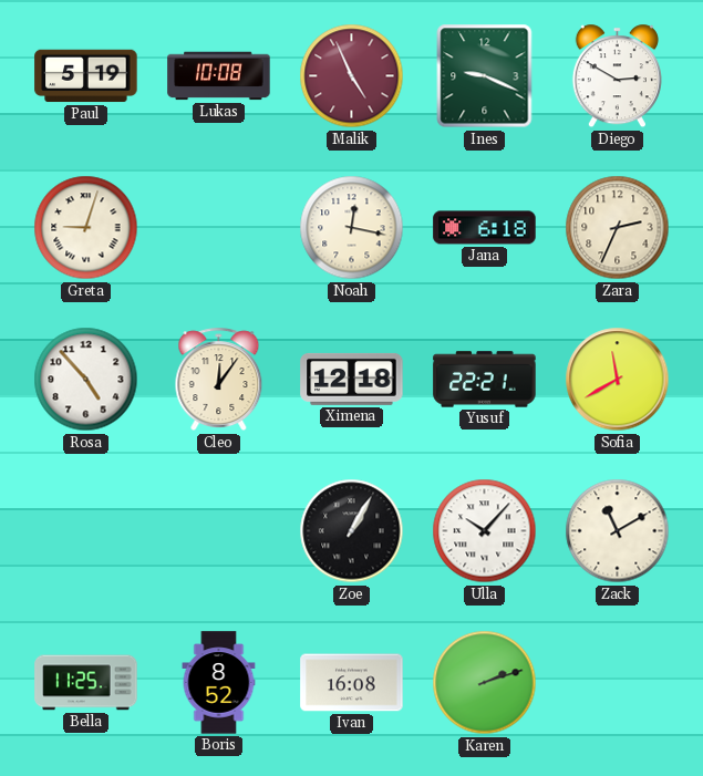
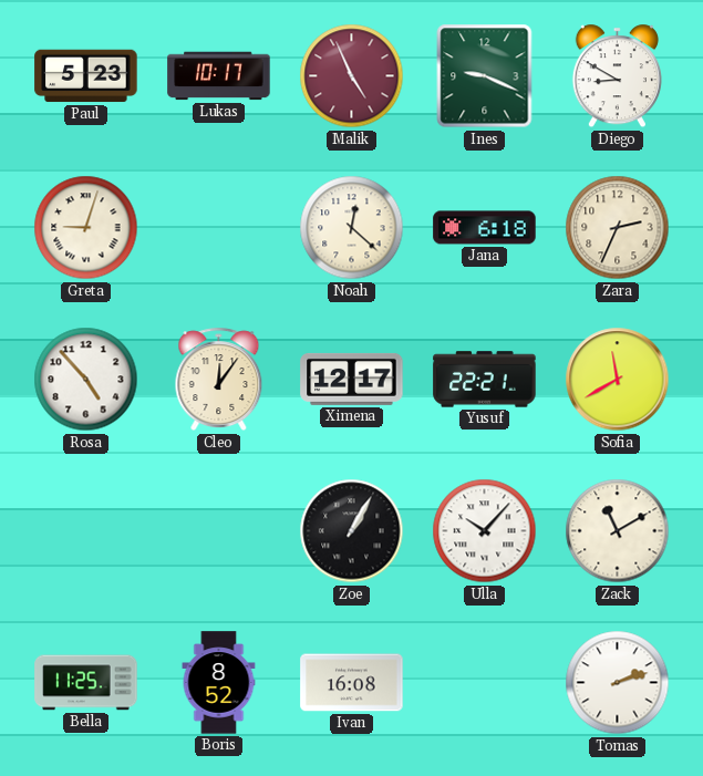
Paul: 5:19 -> 5:23 (86, 76)
Lukas: 10:08 -> 10:17 (219, 76)
Diego: 2:50 -> 8:50 (617, 76)
Noah: 12:17 -> 12:22 (352, 228)
Ximena: 12:18 -> 12:17 (352, 379)
Karen: 2:12 -> none (485, 683)
Tomas: none -> 2:12 (618, 683)
